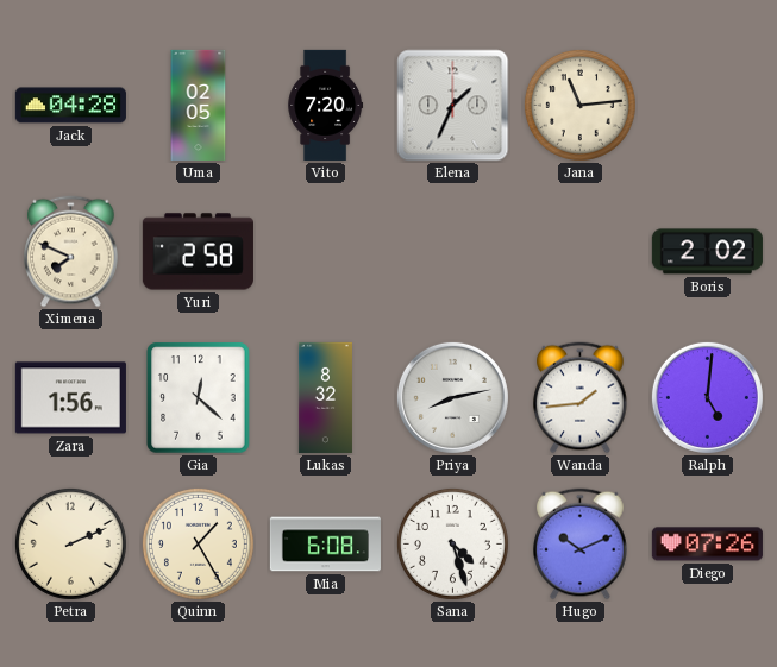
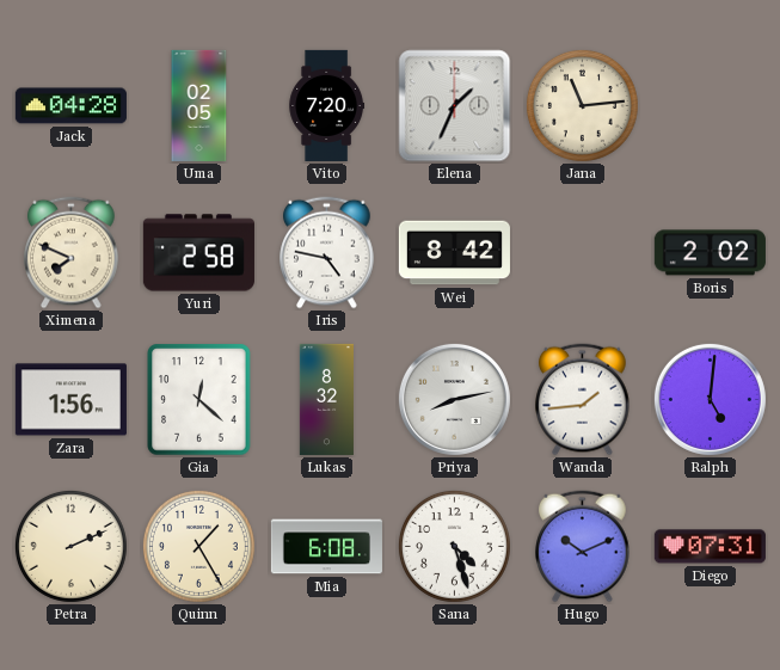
Iris: none -> 4:47 (327, 253)
Wei: none -> 8:42 (454, 253)
Diego: 07:26 -> 07:31 (710, 547)
